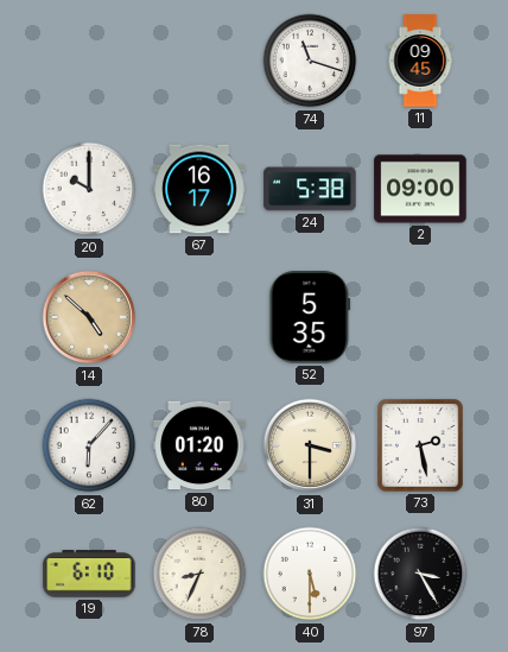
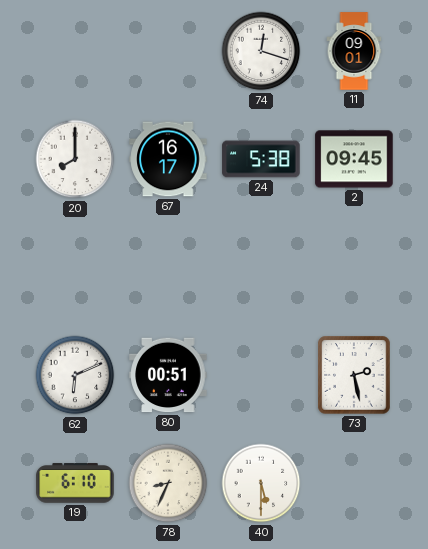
74: 11:18 -> 12:18 (261, 51)
11: 09:45 -> 09:01 (354, 51)
20: 10:00 -> 8:00 (75, 159)
2: 09:00 -> 09:45 (354, 159)
14: 4:52 -> none (89, 317)
52: 5:35 -> none (310, 317)
62: 6:07 -> 6:11 (75, 375)
80: 01:20 -> 00:51 (168, 375)
31: 3:30 -> none (310, 445)
97: 3:25 -> none (420, 574)
